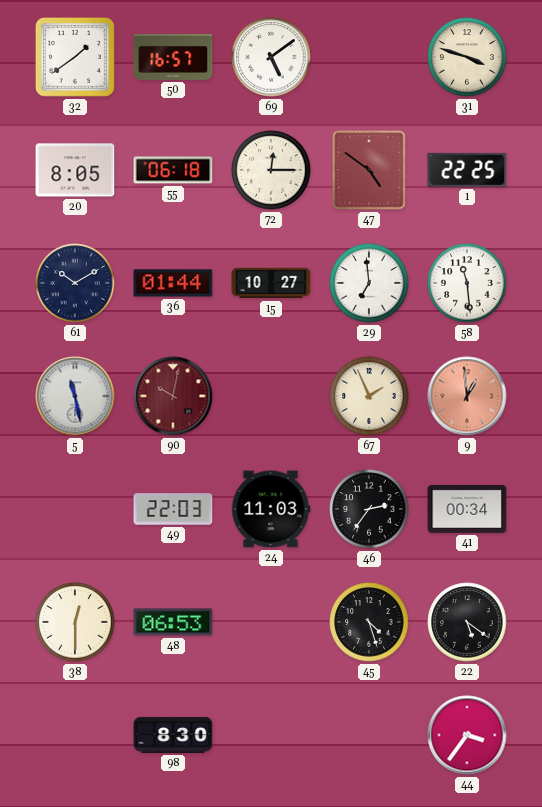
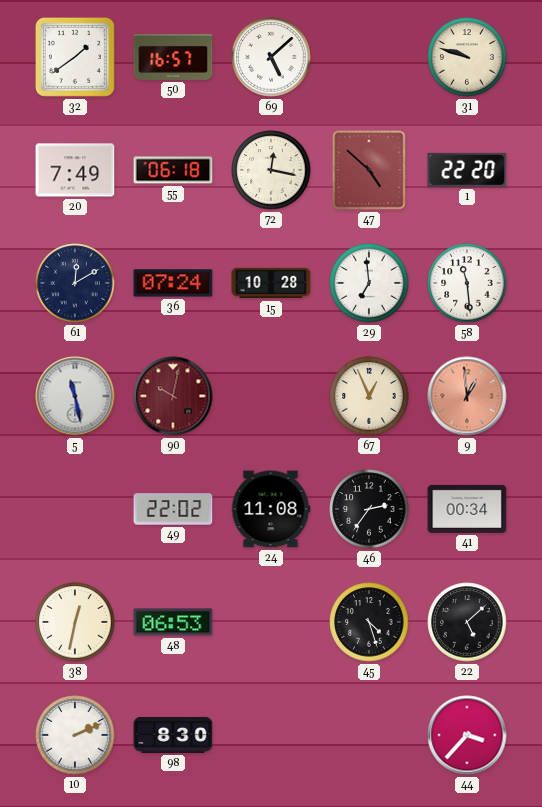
69: 5:09 -> 5:08 (271, 57)
31: 3:48 -> 9:48 (467, 57)
20: 8:05 -> 7:49 (75, 170)
72: 12:15 -> 12:17 (271, 170)
47: 4:51 -> 4:52 (369, 170)
1: 22:25 -> 22:20 (467, 170)
61: 10:10 -> 12:10 (75, 283)
36: 01:44 -> 07:24 (173, 283)
15: 10:27 -> 10:28 (271, 283)
67: 1:56 -> 12:56 (369, 396)
49: 22:03 -> 22:02 (173, 509)
24: 11:03 -> 11:08 (271, 509)
38: 12:30 -> 12:32 (75, 622)
22: 5:21 -> 5:08 (467, 622)
10: none -> 2:11 (75, 735)
44: 3:36 -> 3:37 (467, 735)
